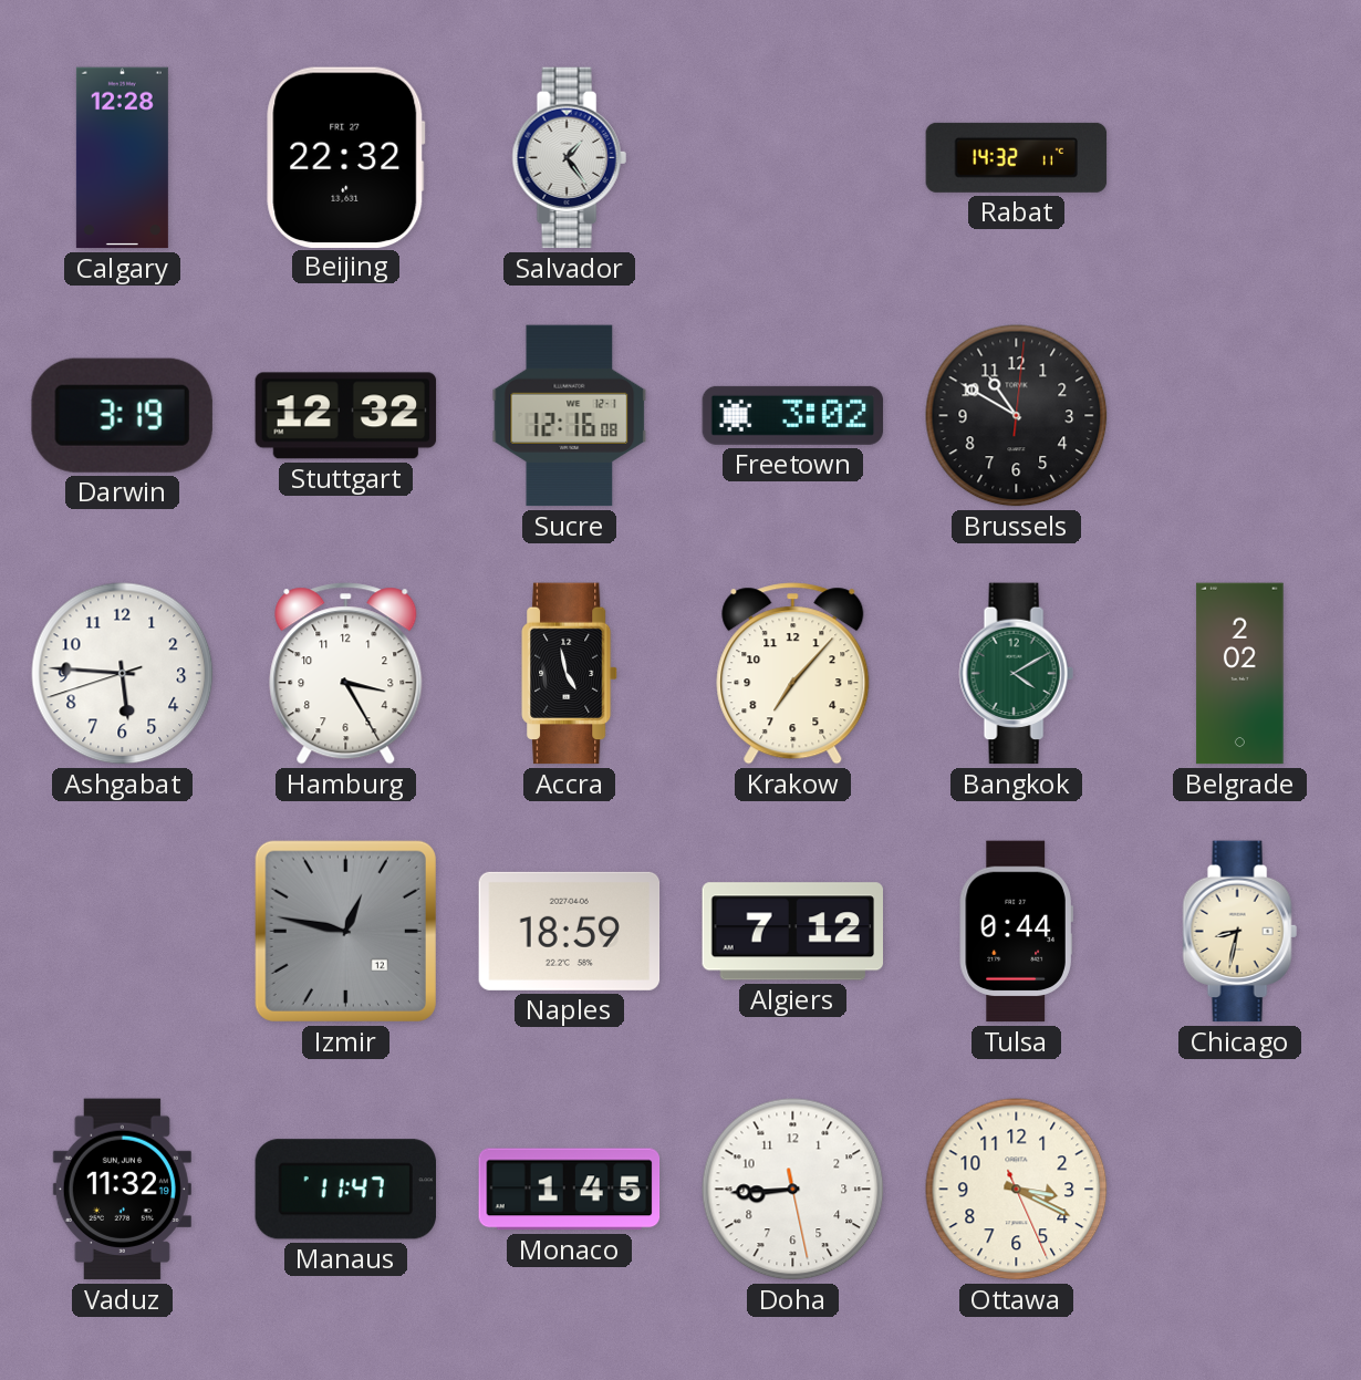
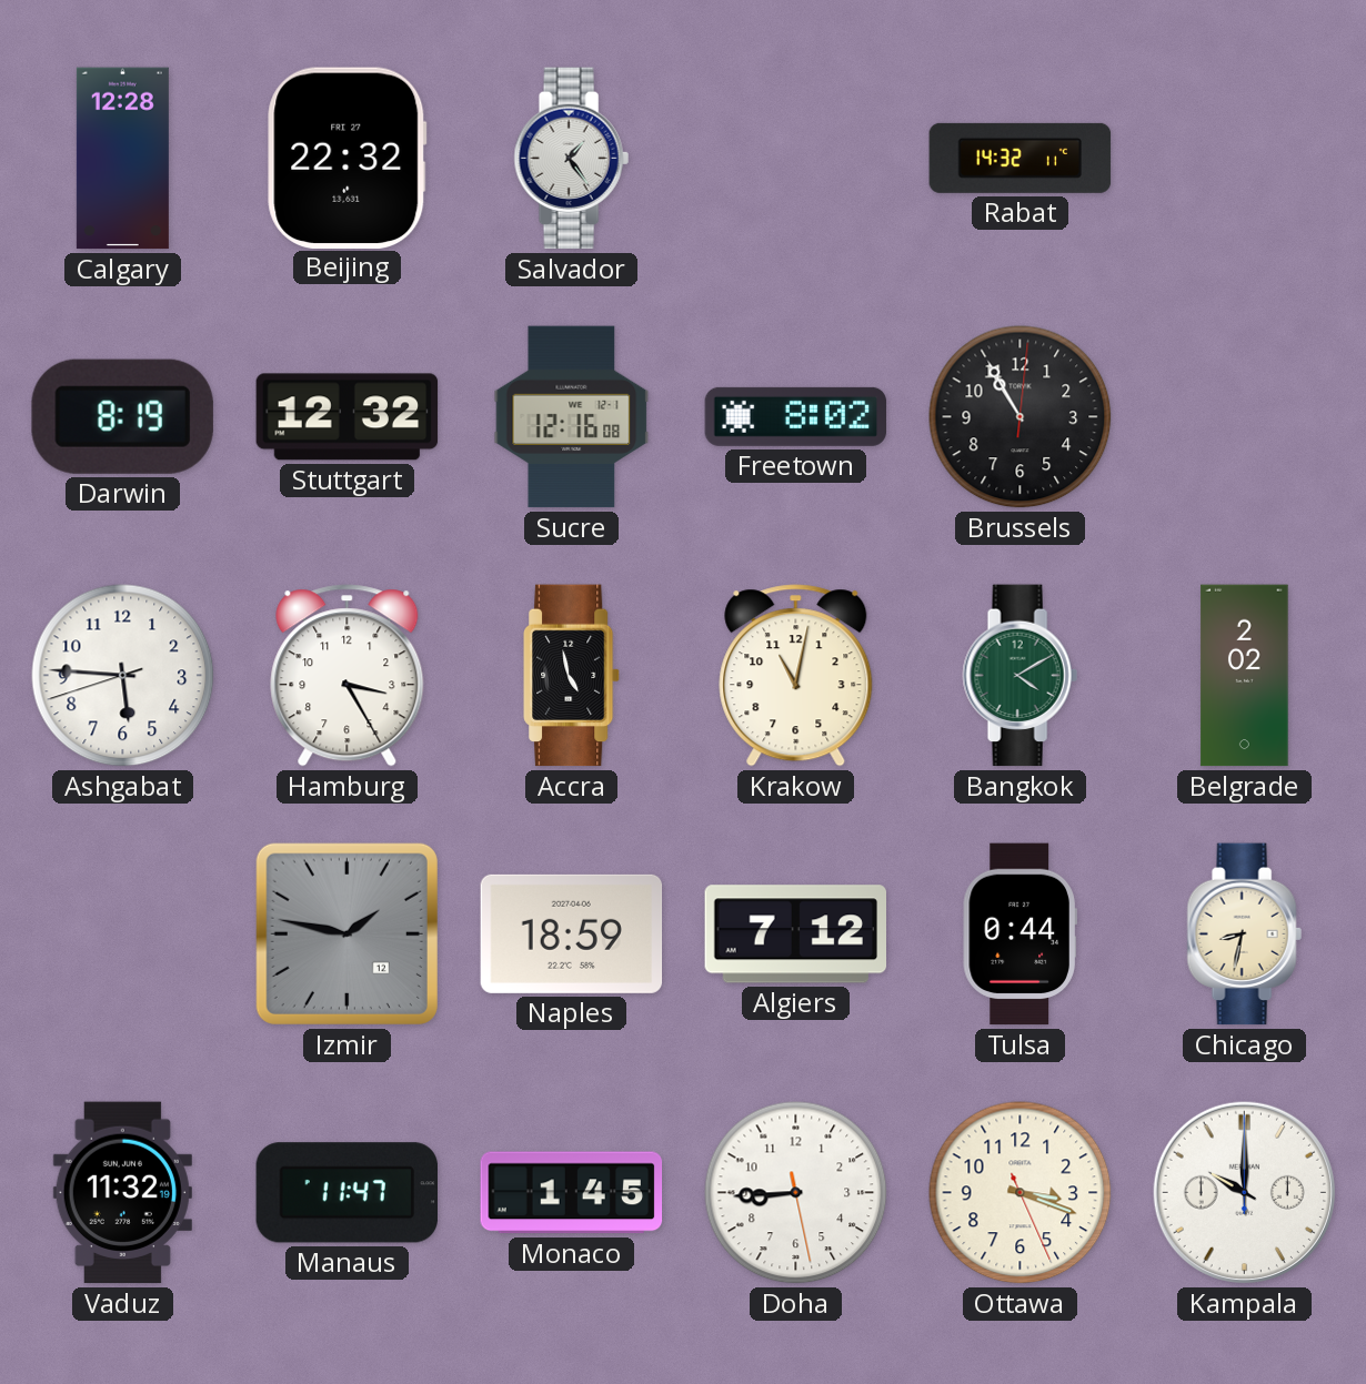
Darwin: 3:19 -> 8:19 (122, 416)
Freetown: 3:02 -> 8:02 (796, 416)
Brussels: 10:50 -> 10:55 (1021, 417)
Krakow: 7:07 -> 11:02 (796, 676)
Izmir: 12:47 -> 1:47 (346, 933)
Ottawa: 3:19 -> 3:18 (1021, 1193)
Kampala: none -> 10:00 (1244, 1192)
